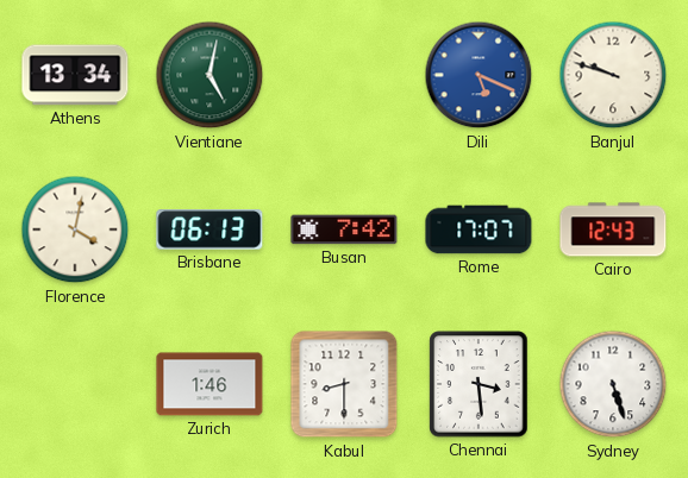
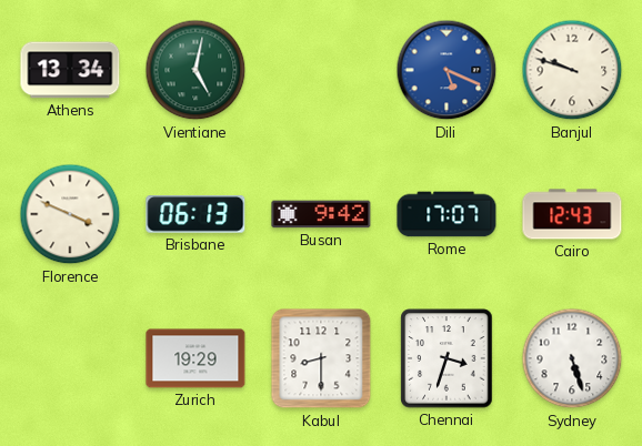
Florence: 4:02 -> 3:49 (70, 214)
Busan: 7:42 -> 9:42 (321, 214)
Zurich: 1:46 -> 19:29 (195, 358)
Chennai: 3:29 -> 3:33 (447, 358)
